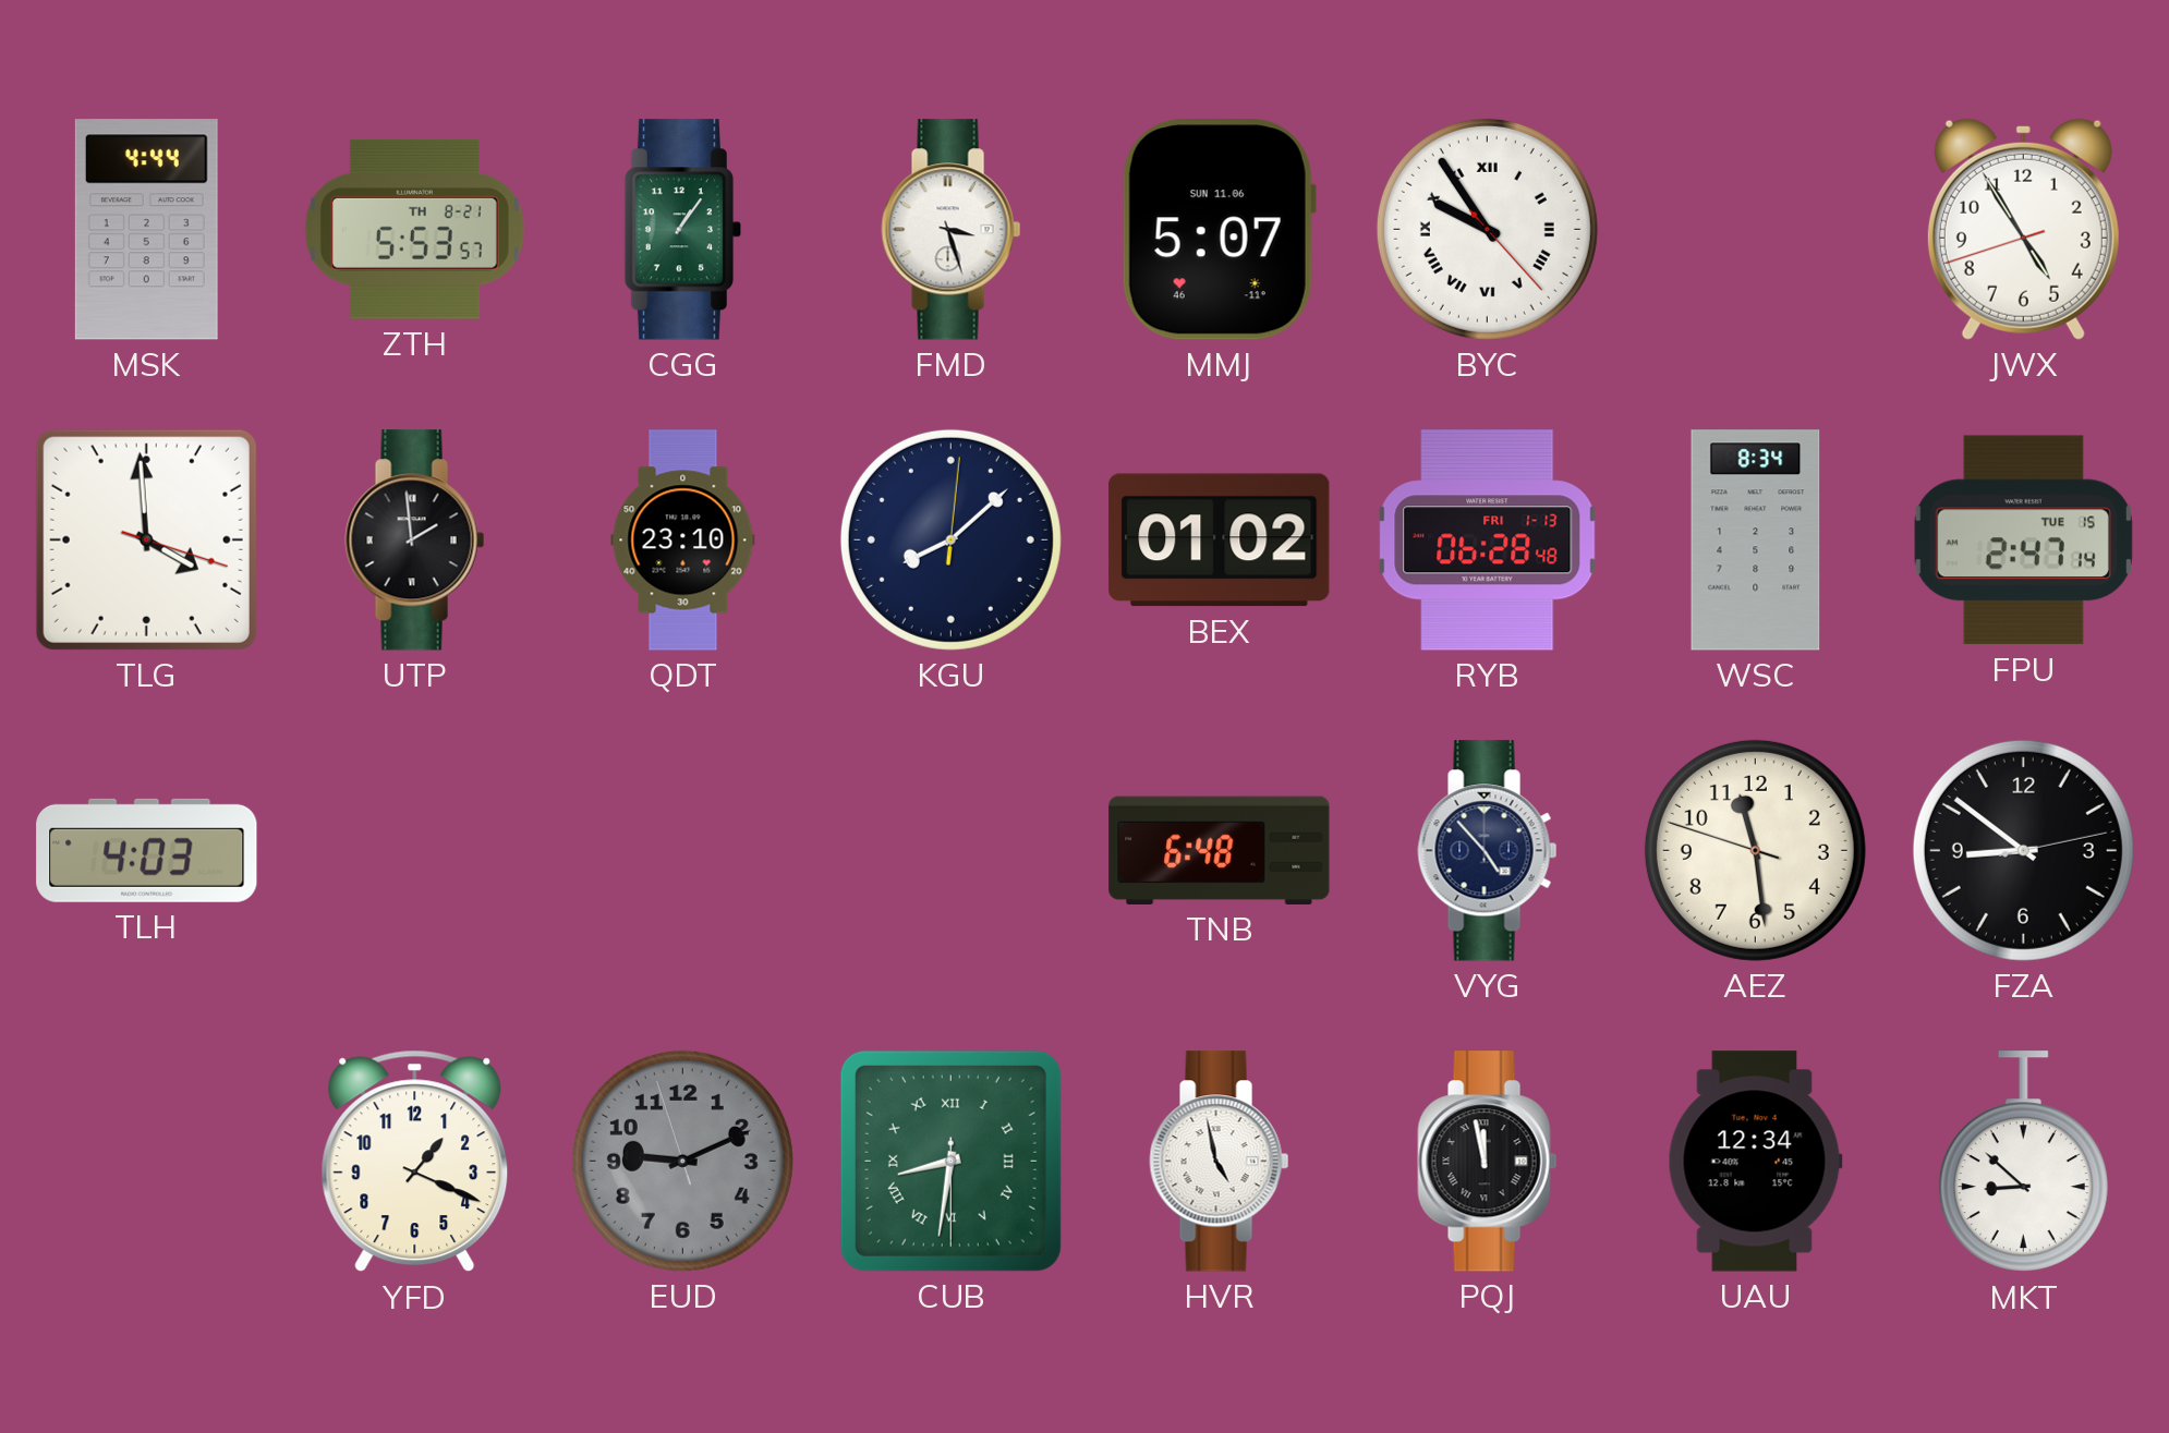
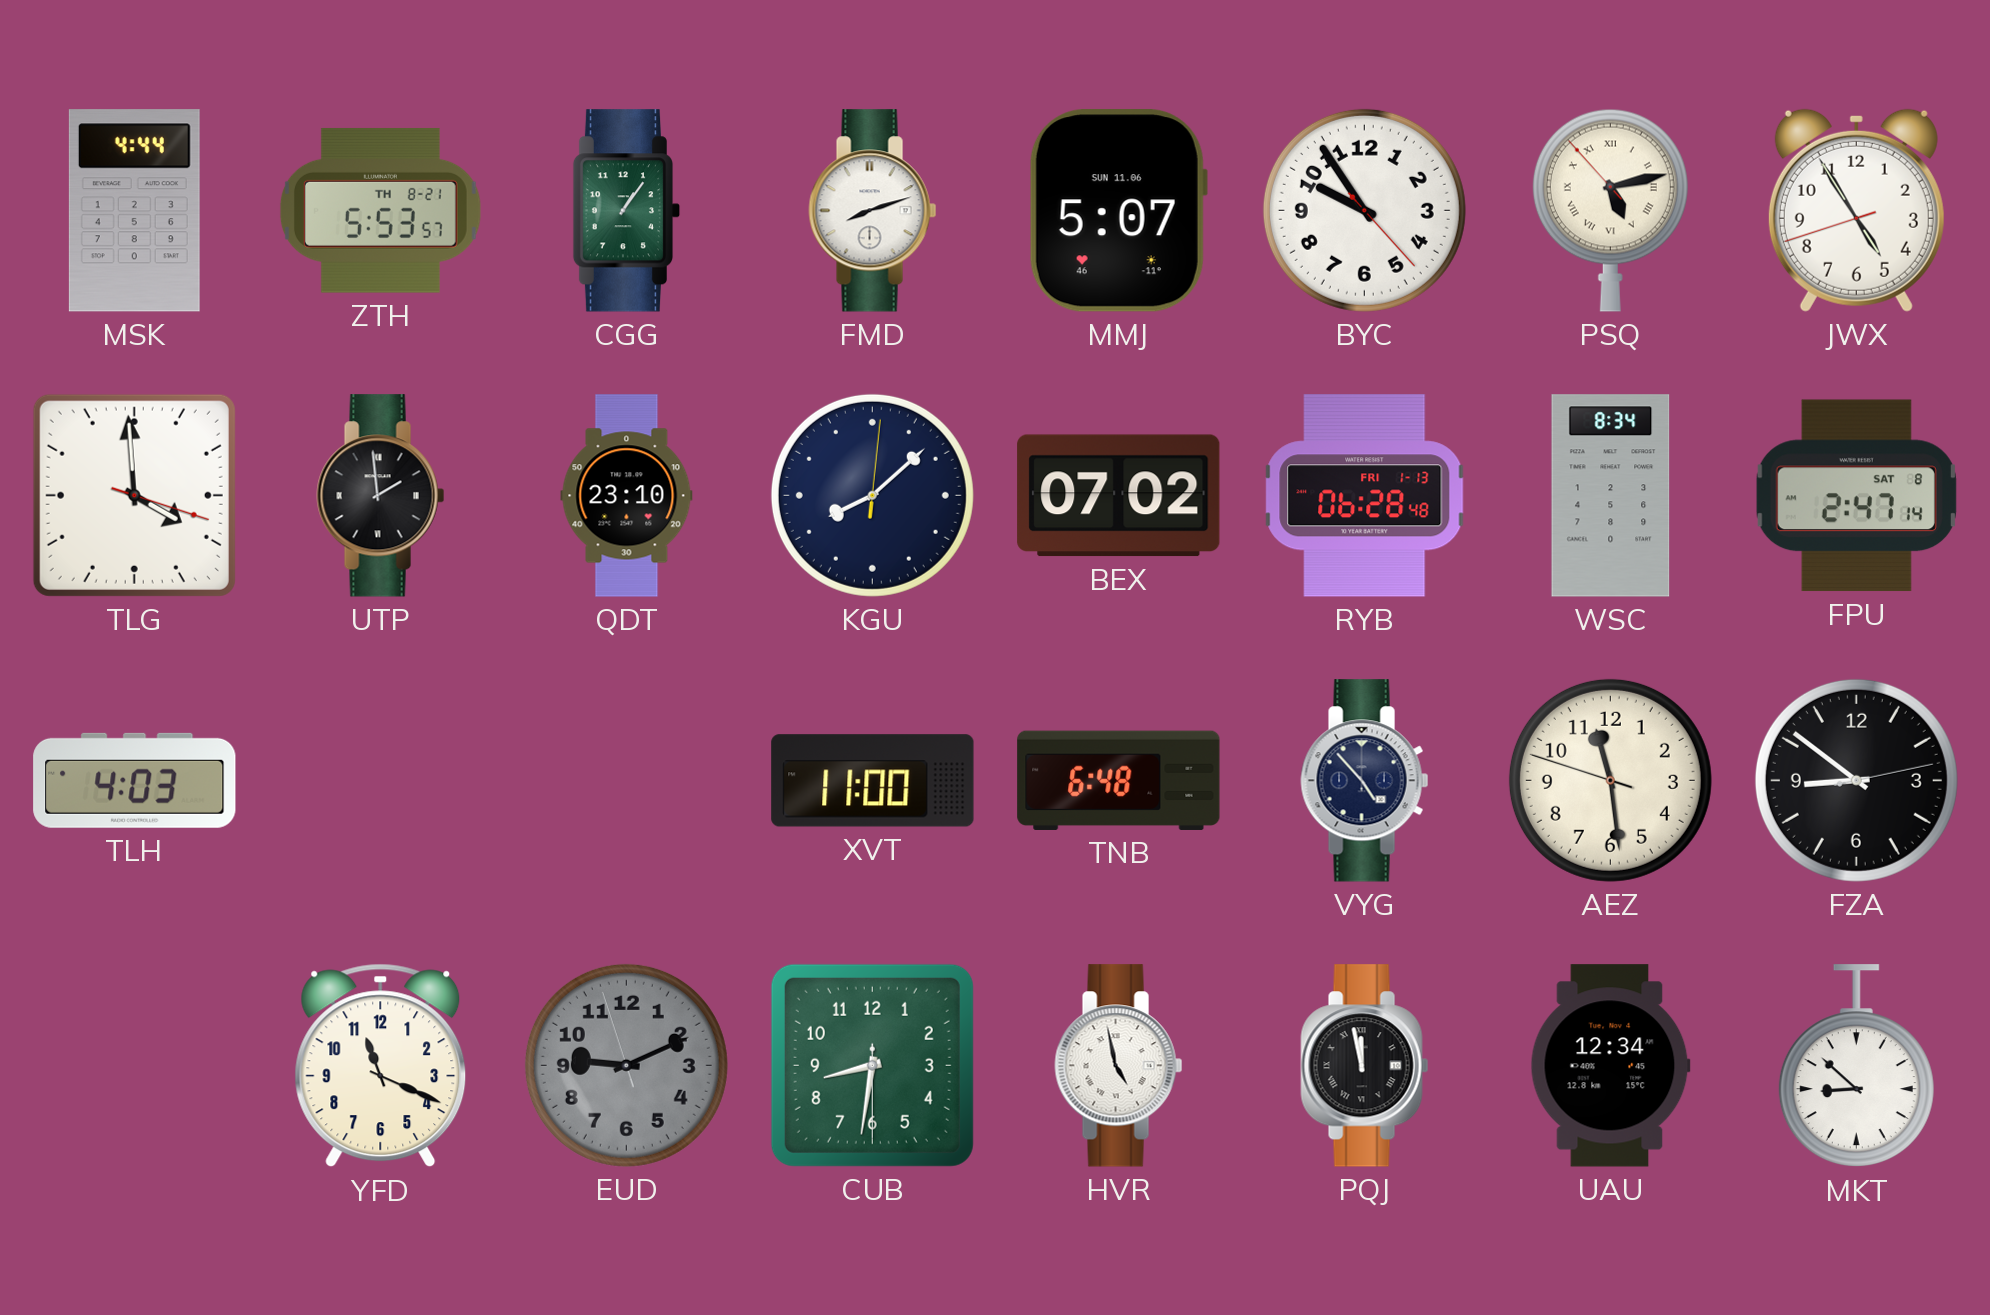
FMD: 3:27 -> 8:12 (873, 211)
BYC numerals: Roman -> Arabic (1364, 210)
PSQ: none -> 5:12 (1610, 210)
BEX: 01:02 -> 07:02 (1119, 496)
FPU date: TUE 15 -> SAT 8 (1856, 496)
XVT: none -> 11:00 (873, 781)
YFD: 1:19 -> 11:19 (381, 1066)
CUB numerals: Roman -> Arabic (872, 1065)
